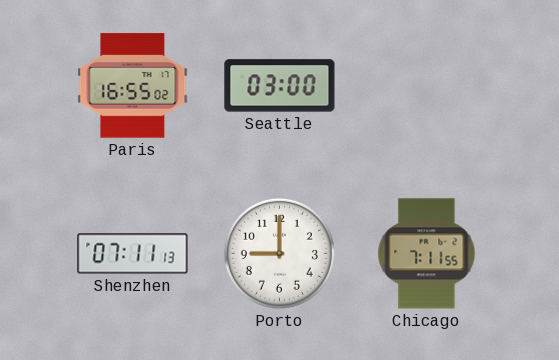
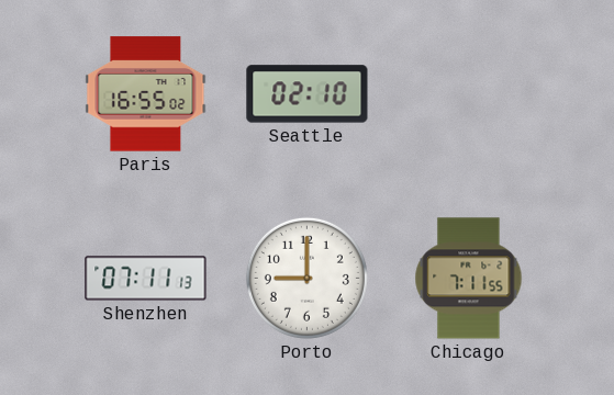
Seattle: 03:00 -> 02:10 (308, 94)
